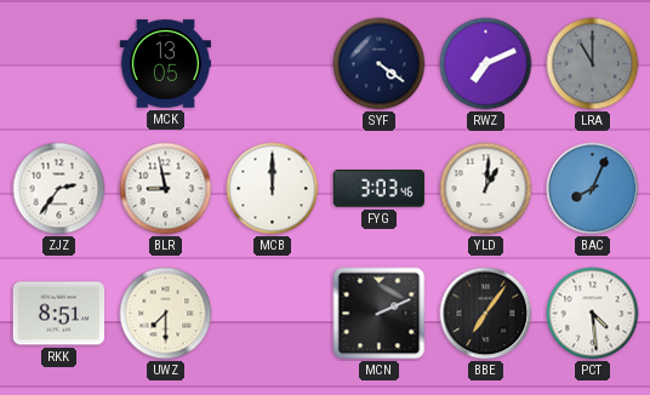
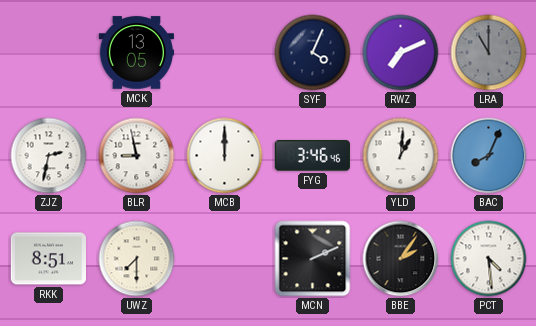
SYF: 4:21 -> 4:04 (313, 53)
ZJZ: 2:36 -> 2:32 (49, 156)
FYG: 3:03 -> 3:46 (312, 156)
BBE: 7:06 -> 2:06 (401, 259)
